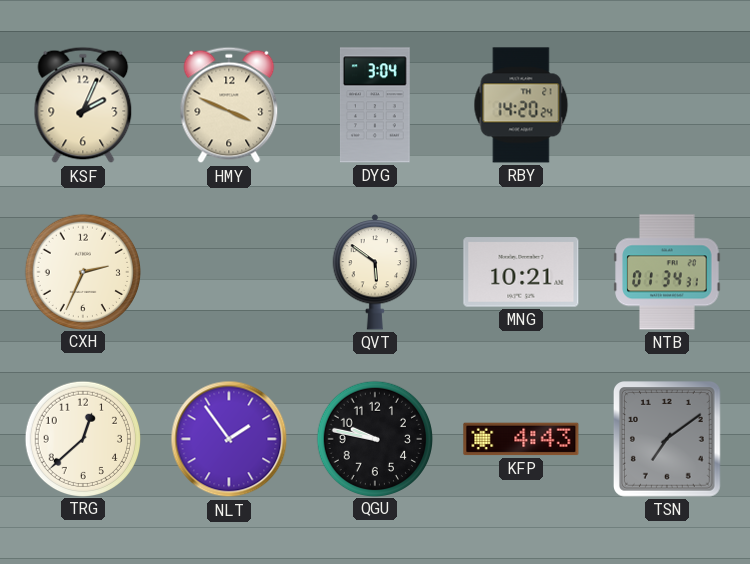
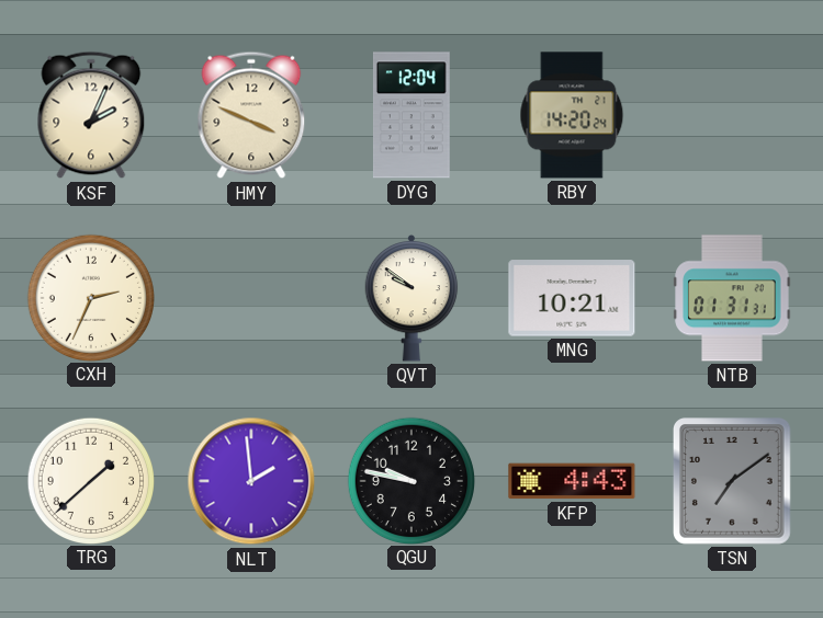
DYG: 3:04 -> 12:04 (411, 115)
QVT: 5:51 -> 9:51 (411, 298)
NTB: 01:34 -> 01:31 (732, 298)
TRG: 12:38 -> 1:38 (90, 480)
NLT: 1:54 -> 1:59 (251, 481)
